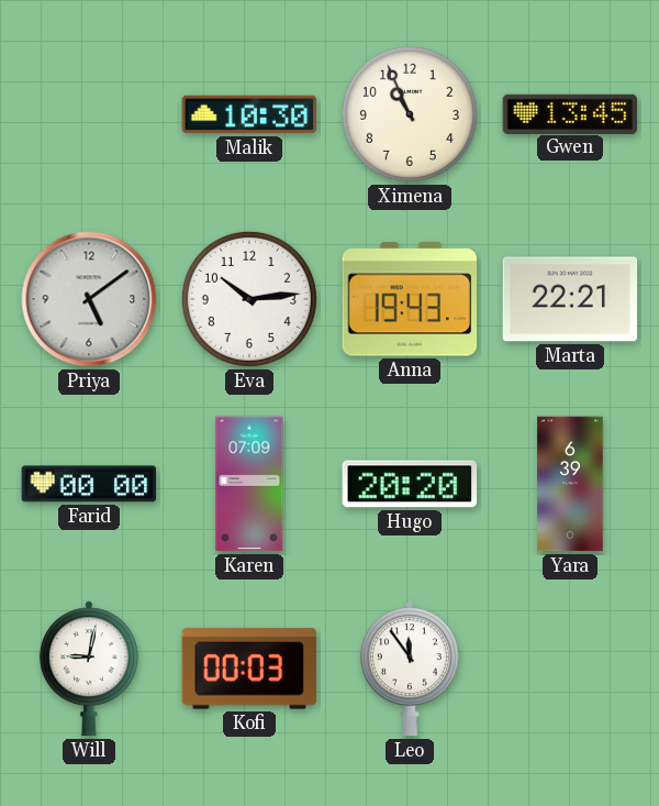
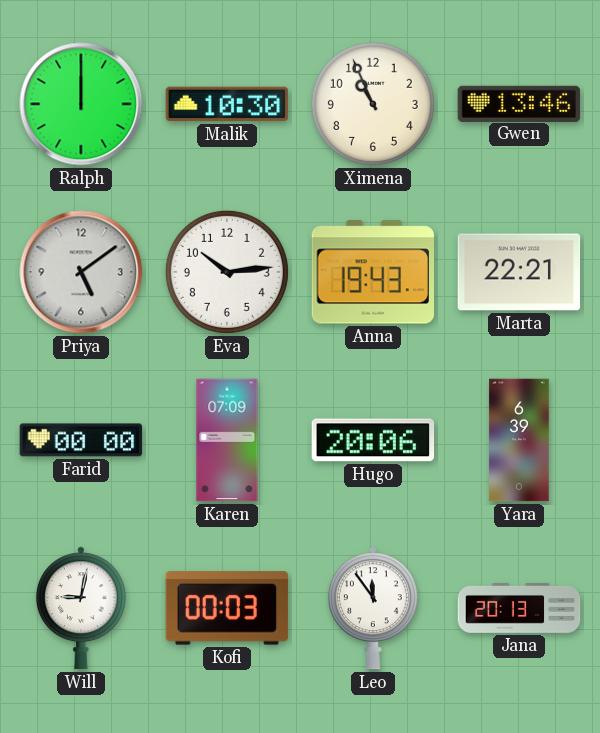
Ralph: none -> 12:00 (81, 104)
Gwen: 13:45 -> 13:46 (519, 103)
Hugo: 20:20 -> 20:06 (373, 440)
Jana: none -> 20:13 (519, 608)
